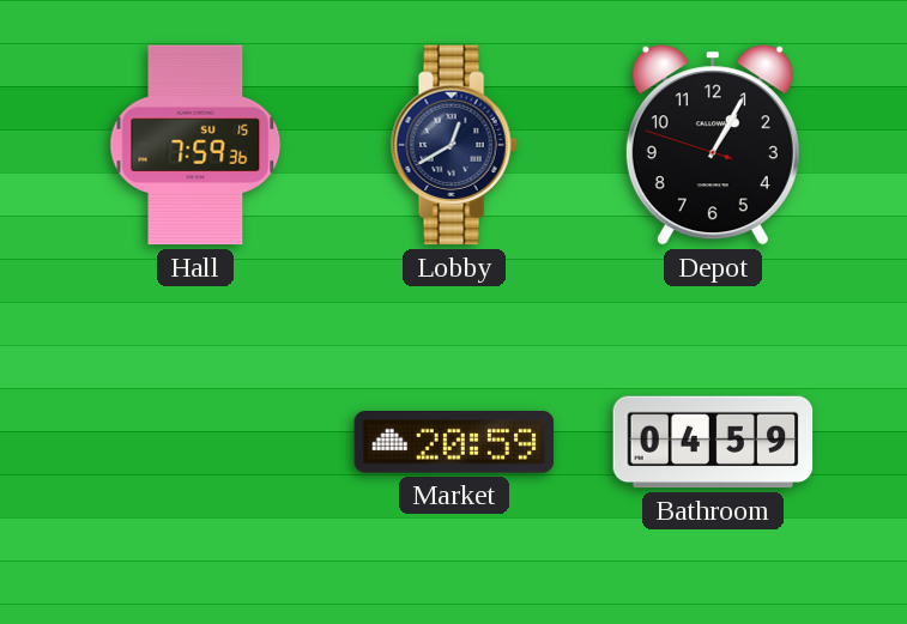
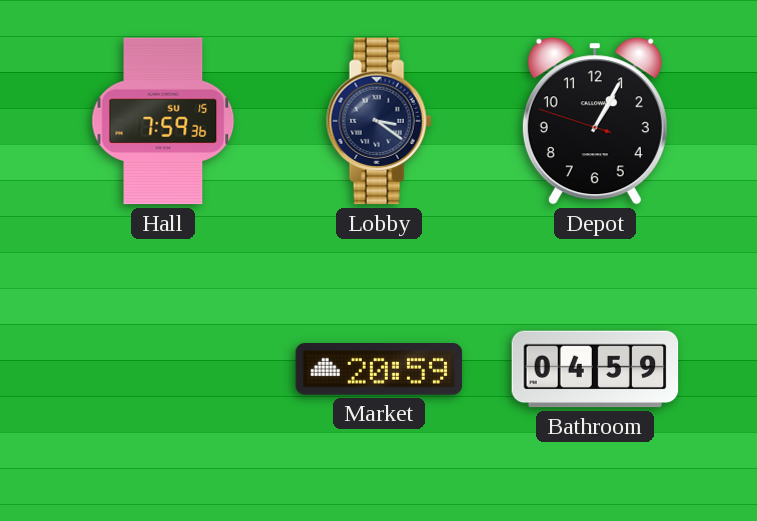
Lobby: 12:40 -> 3:21 (379, 121)
